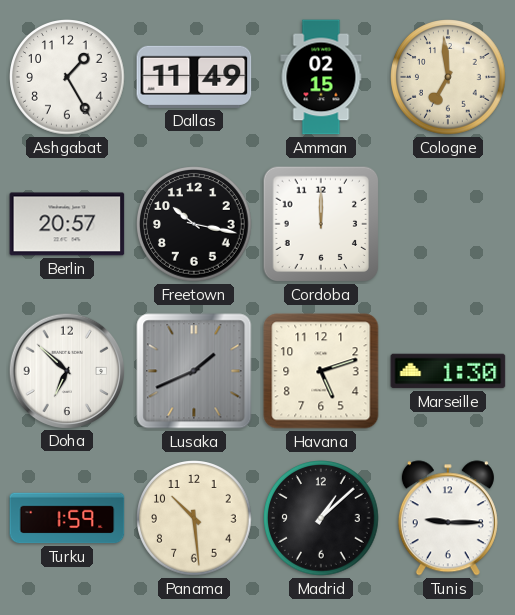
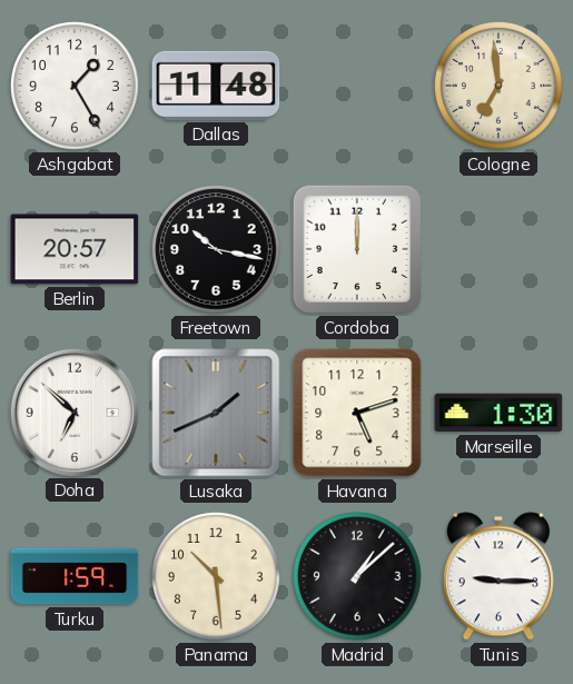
Dallas: 11:49 -> 11:48 (216, 86)
Amman: 02:15 -> none (321, 77)
